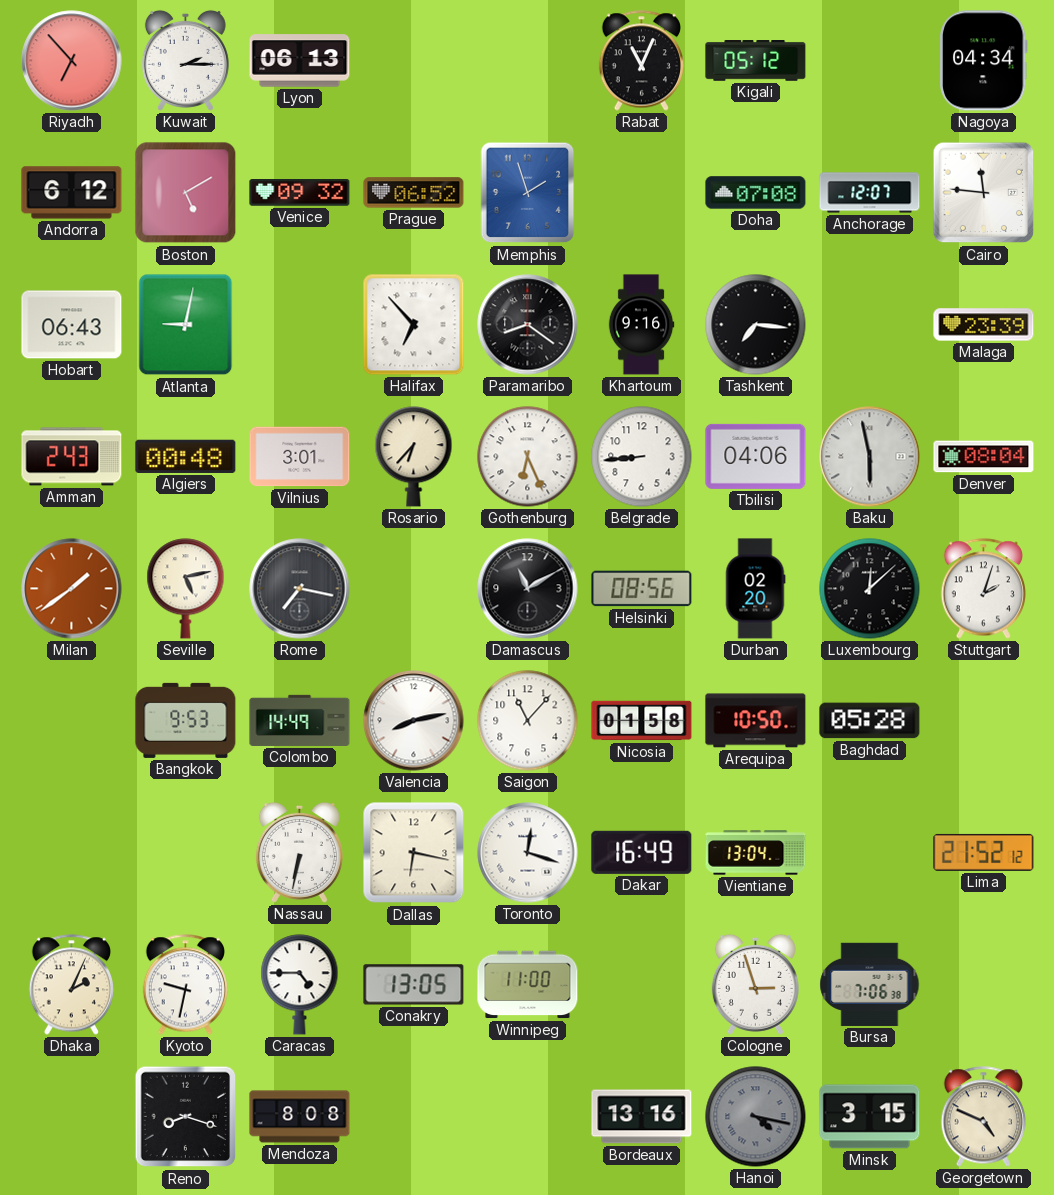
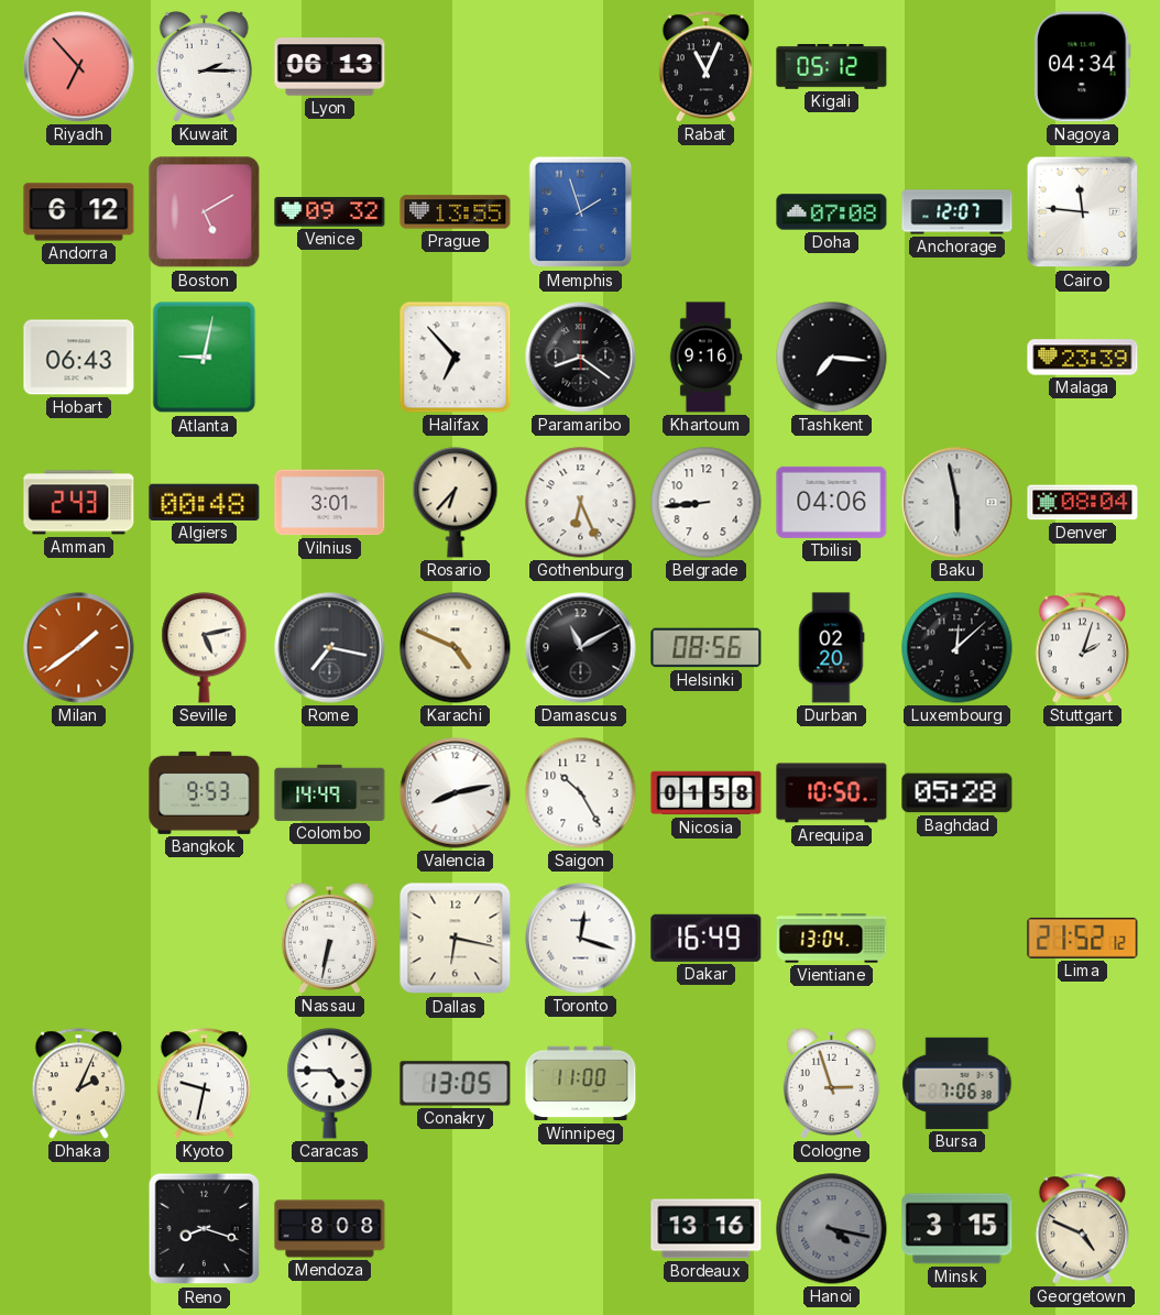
Prague: 06:52 -> 13:55 (456, 212)
Karachi: none -> 4:49 (456, 648)
Saigon: 11:07 -> 10:25 (581, 793)
